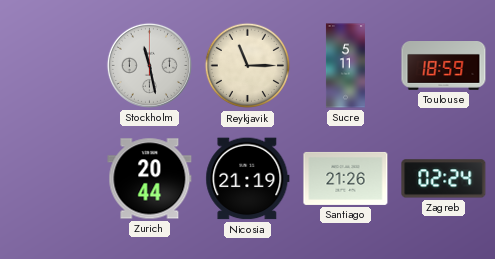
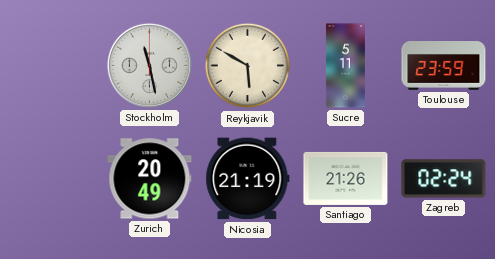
Reykjavik: 11:15 -> 5:50 (248, 66)
Toulouse: 18:59 -> 23:59 (444, 66)
Zurich: 20:44 -> 20:49 (150, 179)
